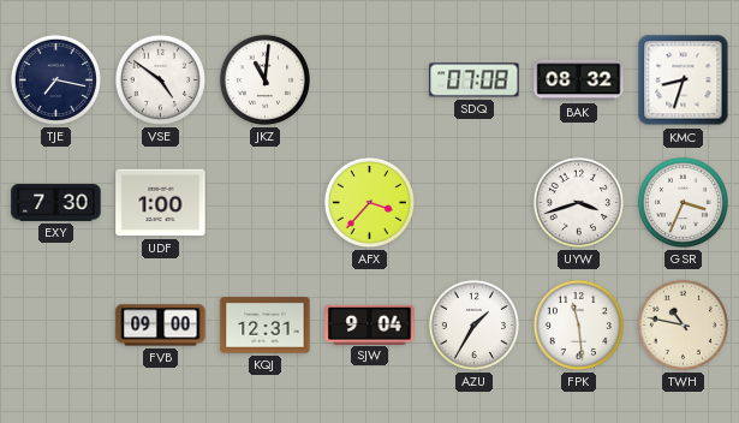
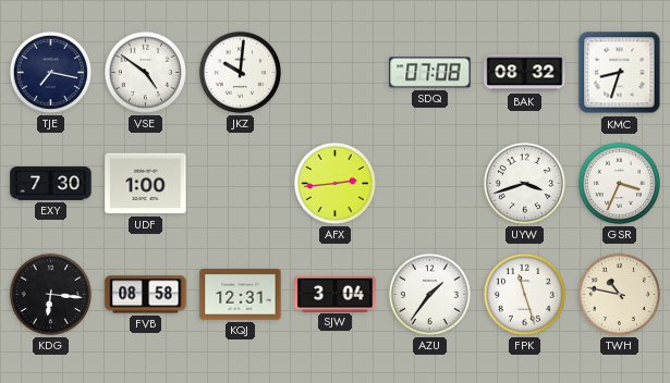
JKZ: 11:01 -> 10:01 (240, 72)
AFX: 3:37 -> 2:44 (334, 183)
KDG: none -> 6:16 (50, 294)
FVB: 09:00 -> 08:58 (146, 295)
SJW: 9:04 -> 3:04 (336, 294)
AZU: 1:35 -> 1:36 (429, 294)
FPK: 11:29 -> 11:27 (524, 294)
